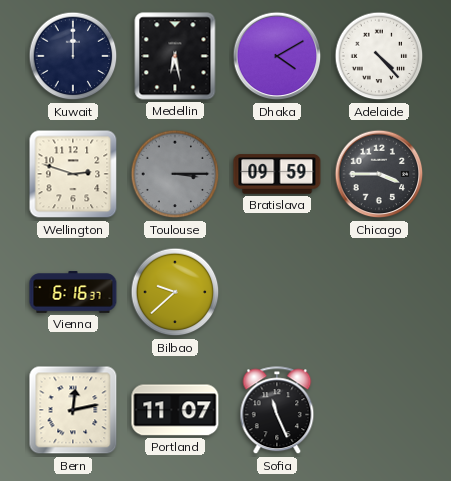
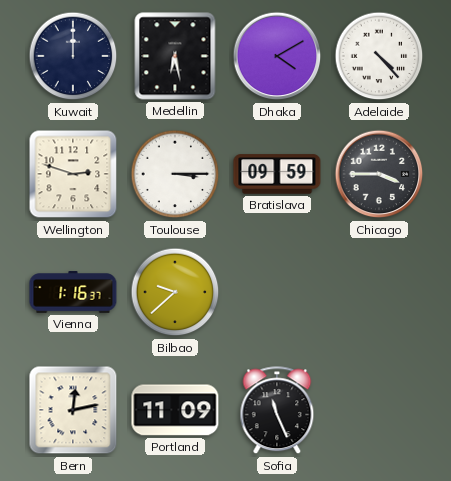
Toulouse dial: grey -> white (175, 174)
Vienna: 6:16 -> 1:16 (73, 292)
Portland: 11:07 -> 11:09 (175, 410)
